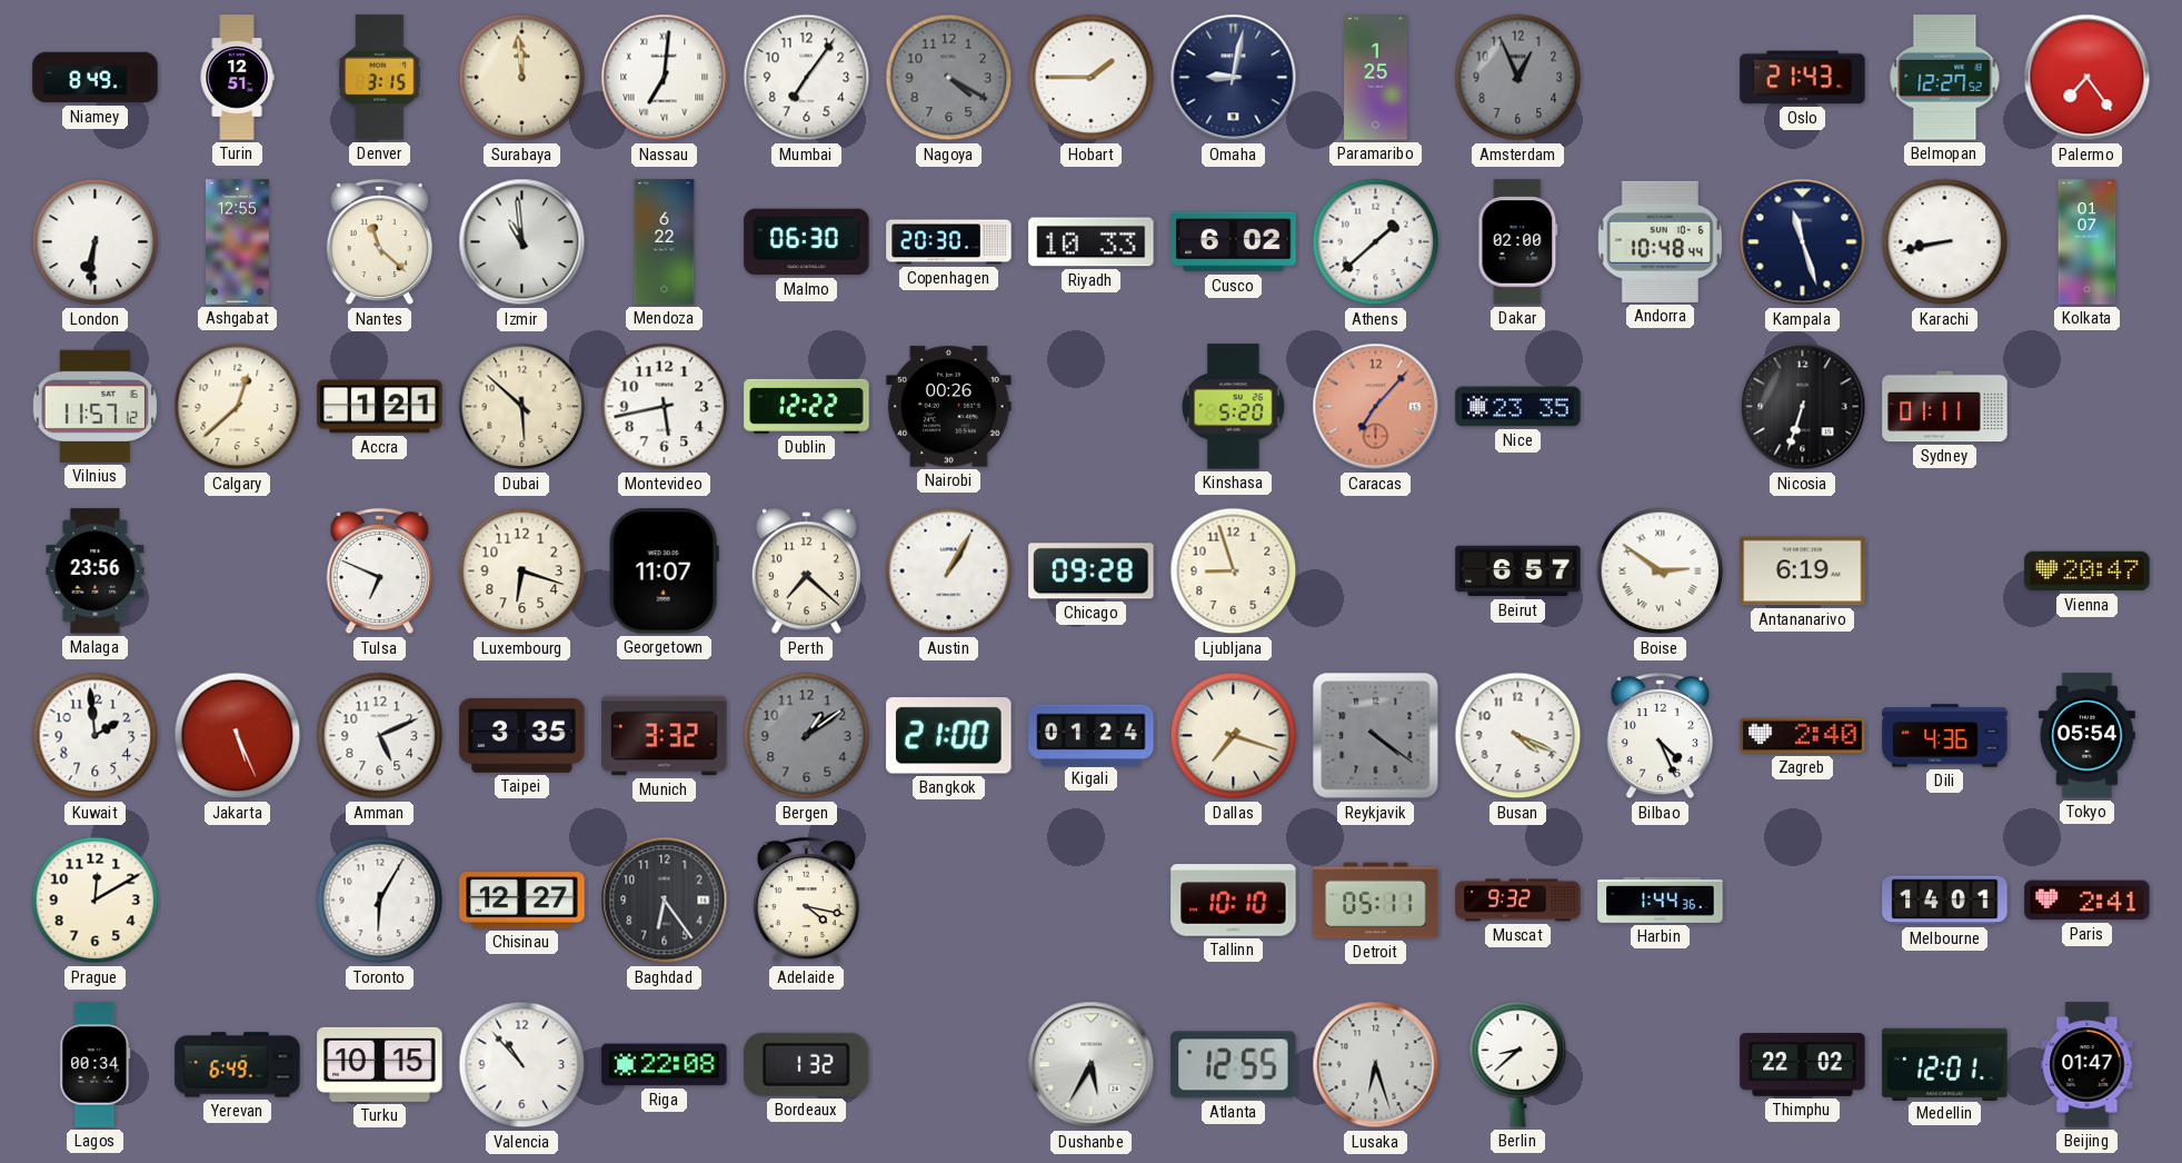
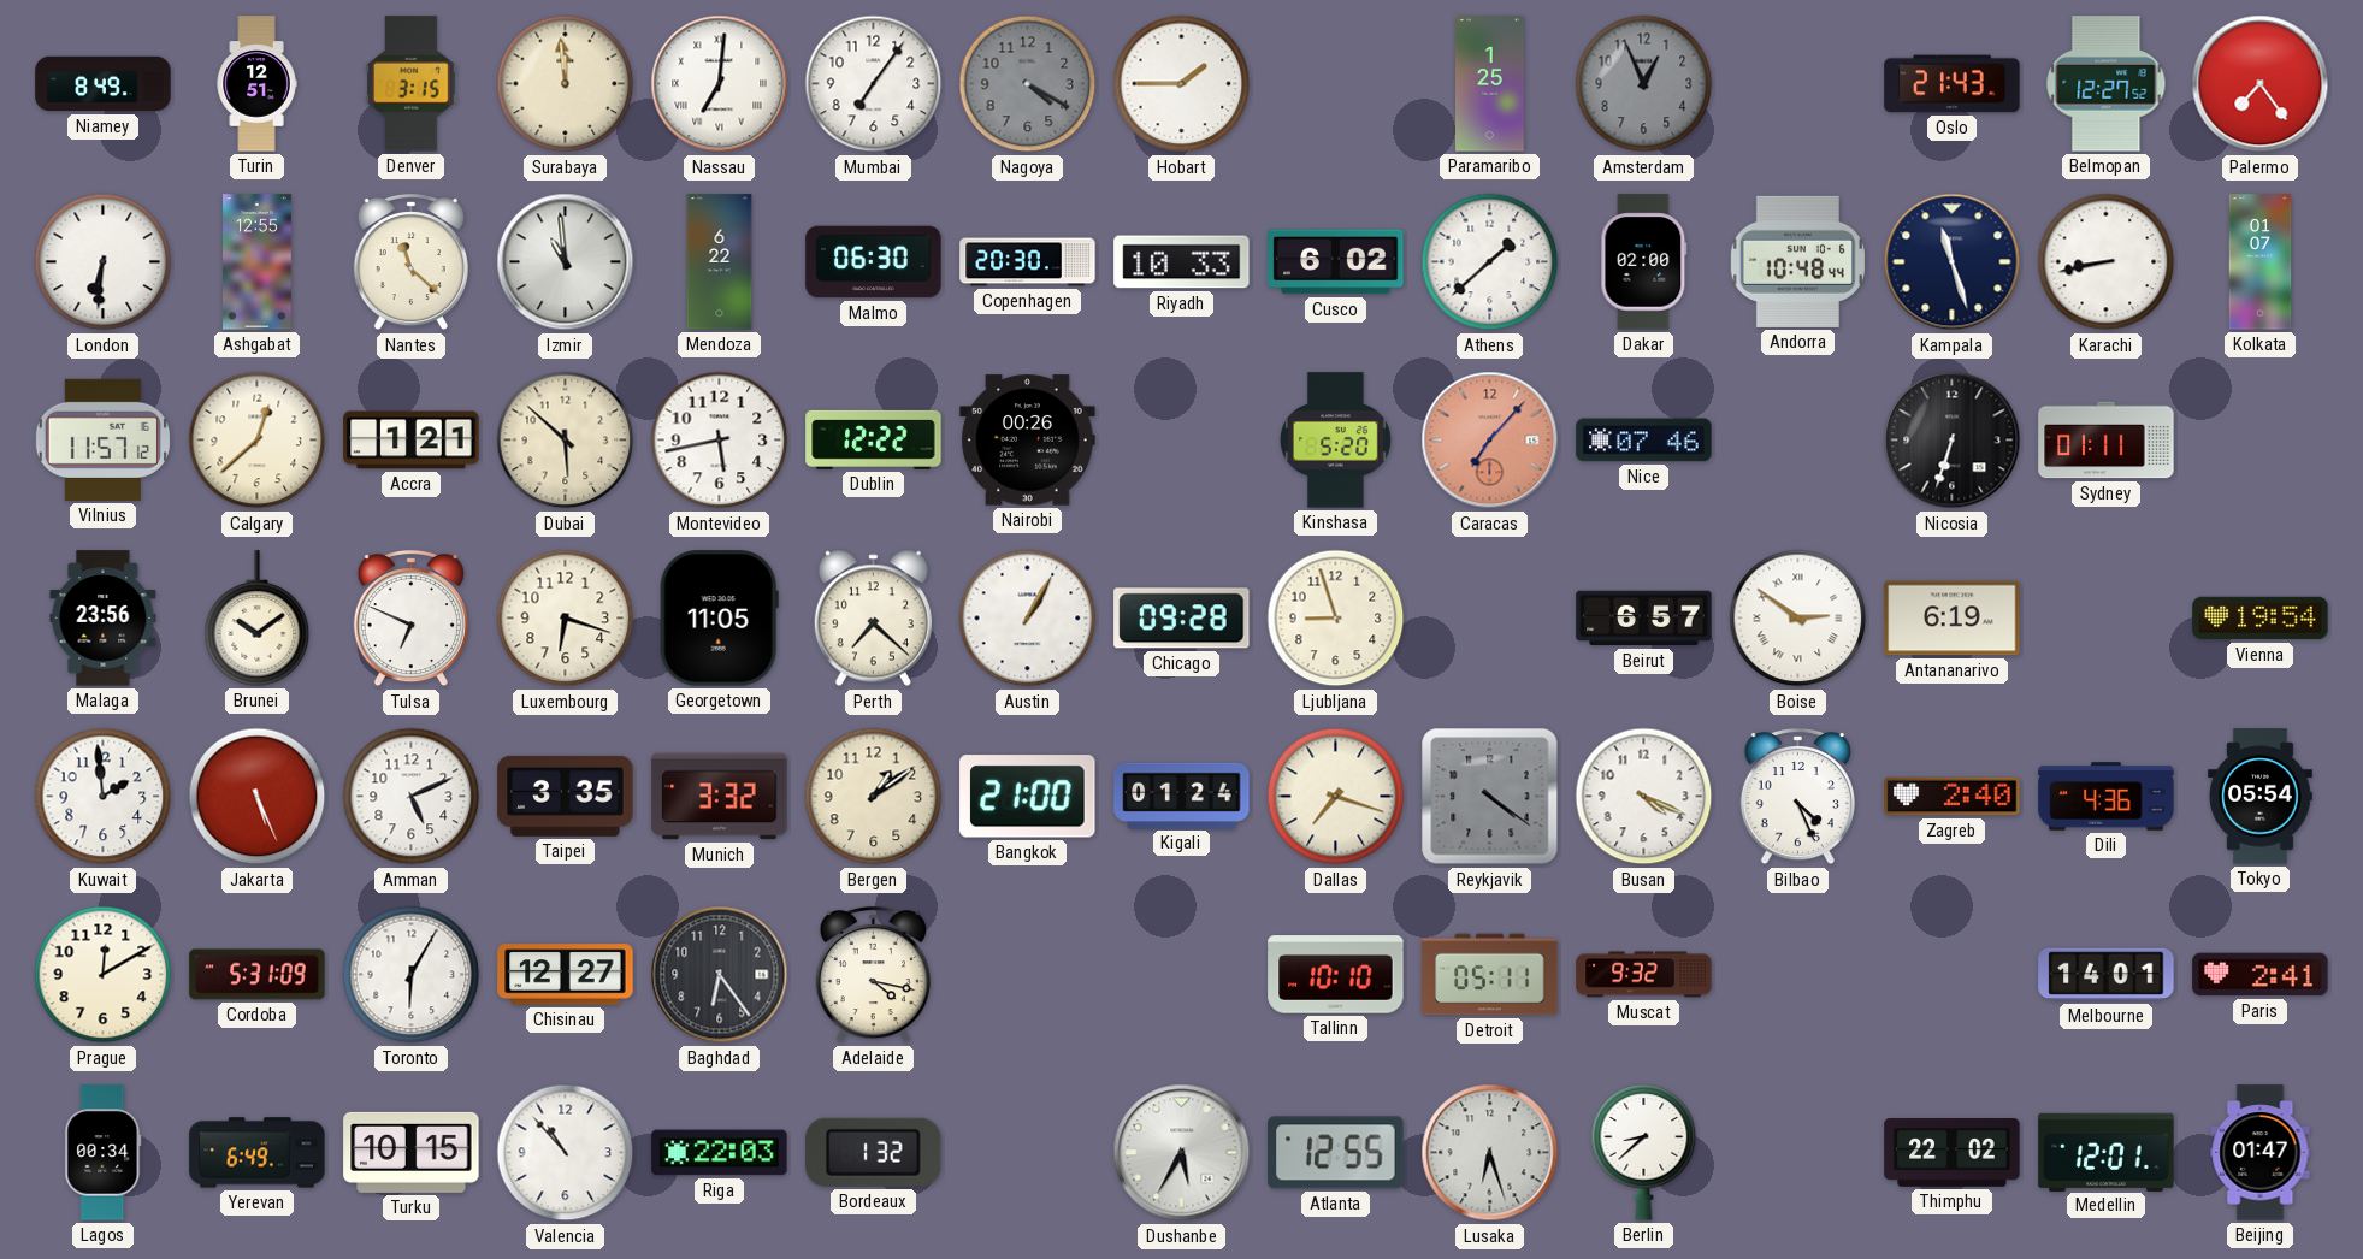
Omaha: 9:02 -> none (1234, 78)
Nice: 23:35 -> 07:46 (1644, 441)
Brunei: none -> 10:09 (258, 619)
Georgetown: 11:07 -> 11:05 (719, 619)
Vienna: 20:47 -> 19:54 (2261, 619)
Bergen dial: grey -> cream (874, 797)
Cordoba: none -> 5:31 (258, 975)
Harbin: 1:44 -> none (1661, 899)
Riga: 22:08 -> 22:03 (720, 1153)
